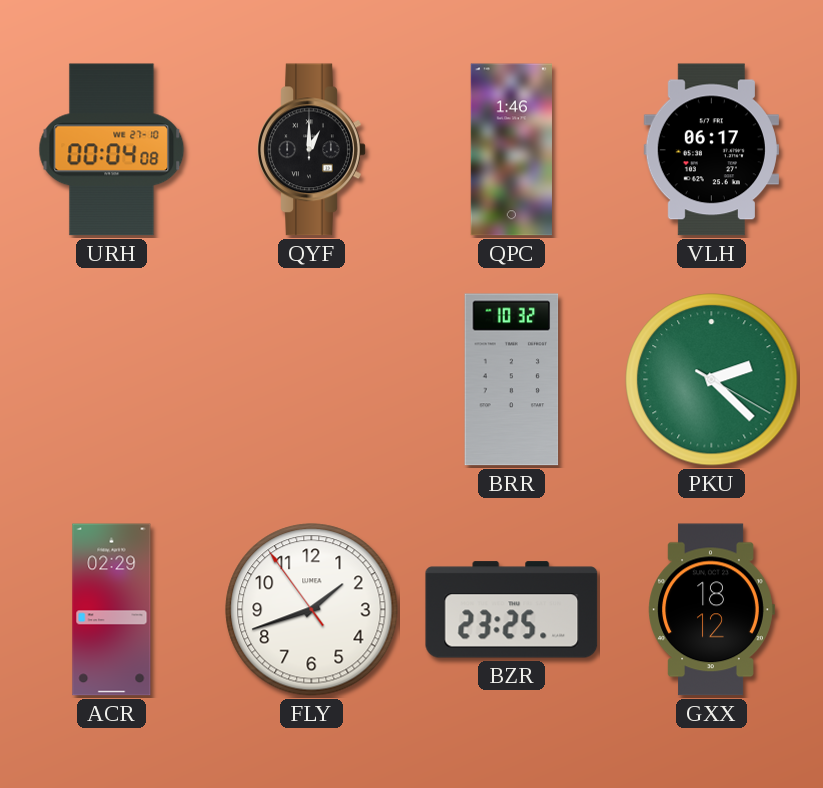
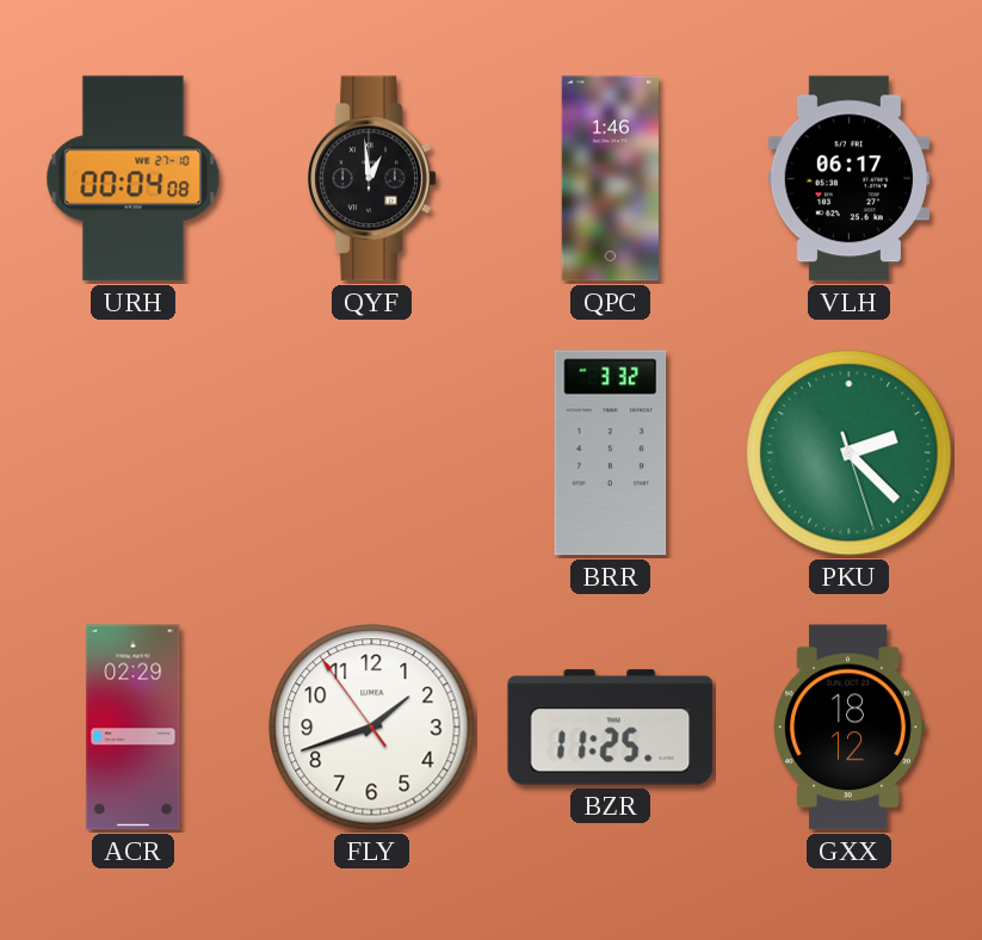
QYF: 1:00 -> 12:59 (372, 179)
BRR: 10:32 -> 3:32 (611, 453)
PKU: 2:22:20 -> 2:22:27 (850, 453)
BZR: 23:25 -> 11:25 (611, 728)
